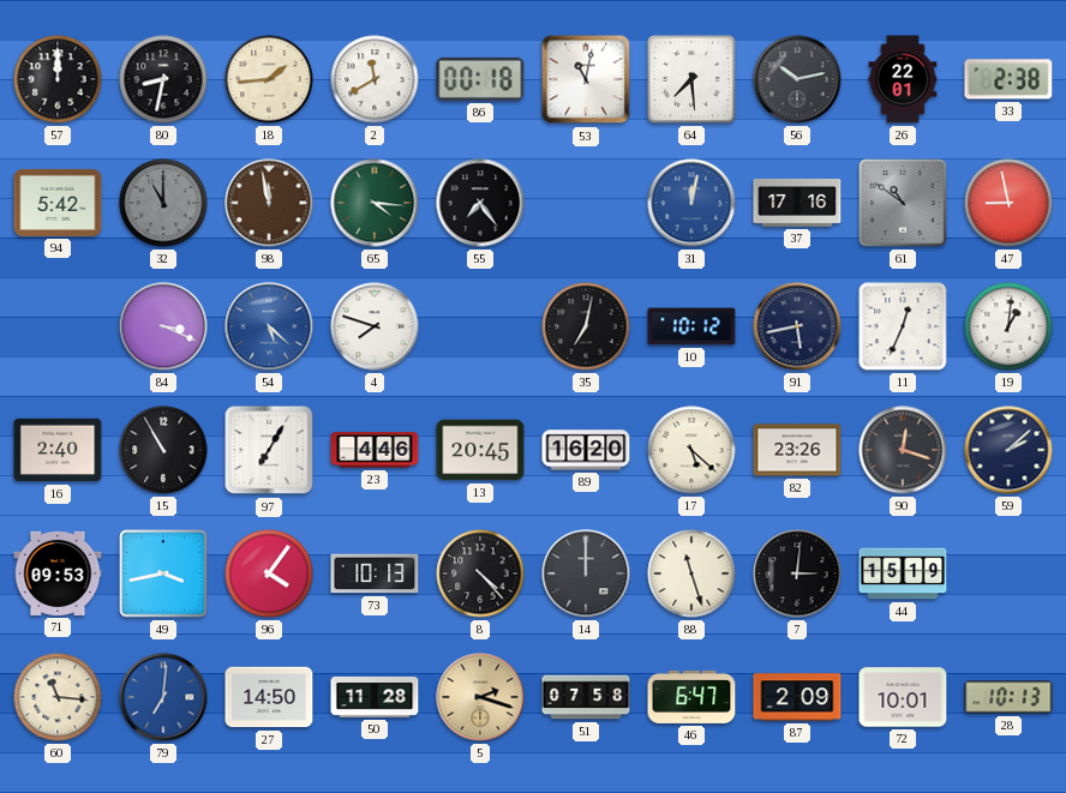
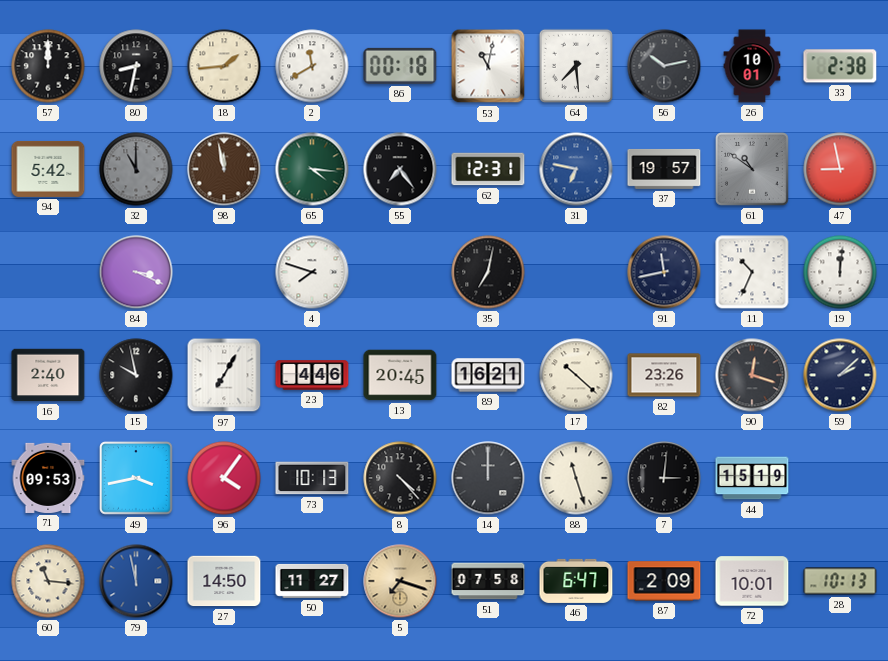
26: 22:01 -> 10:01 (752, 66)
62: none -> 12:31 (488, 169)
31: 12:02 -> 6:47 (576, 169)
37: 17:16 -> 19:57 (664, 169)
54: 5:22 -> none (269, 326)
10: 10:12 -> none (691, 326)
91: 5:43 -> 11:43 (664, 272)
11: 12:34 -> 10:34 (752, 272)
19: 1:01 -> 12:01 (840, 272)
15: 10:55 -> 9:58 (136, 375)
89: 16:20 -> 16:21 (488, 375)
17: 5:22 -> 10:22 (576, 375)
79: 7:01 -> 11:58 (136, 581)
50: 11:28 -> 11:27 (312, 581)
5: 2:18 -> 7:18 (400, 581)
